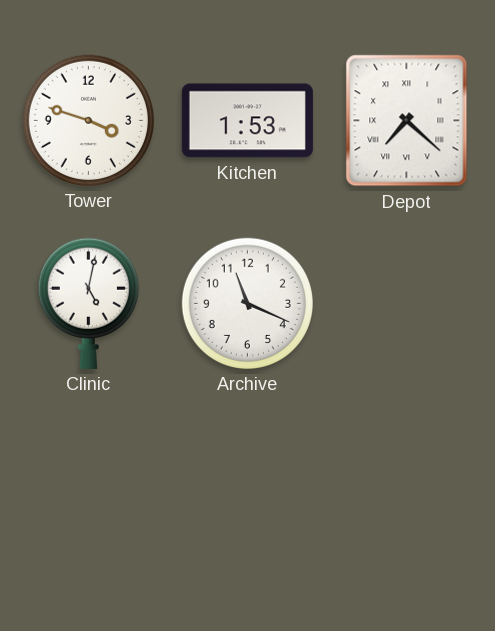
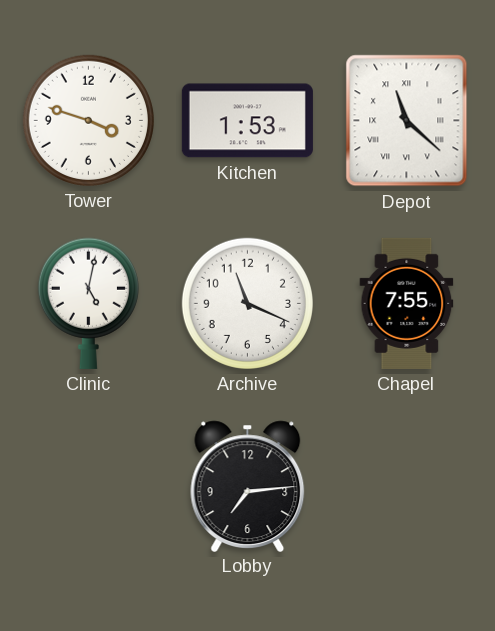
Depot: 7:22 -> 11:22 (407, 121)
Chapel: none -> 7:55 (407, 303)
Lobby: none -> 7:14 (248, 486)
